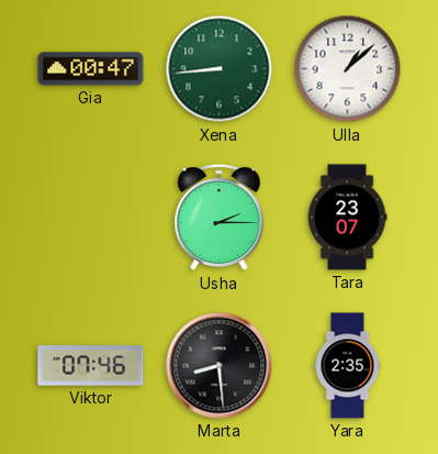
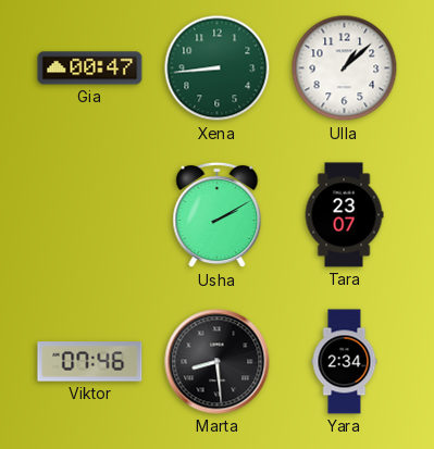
Usha: 2:15 -> 2:10 (218, 215)
Yara: 2:35 -> 2:34 (345, 362)
